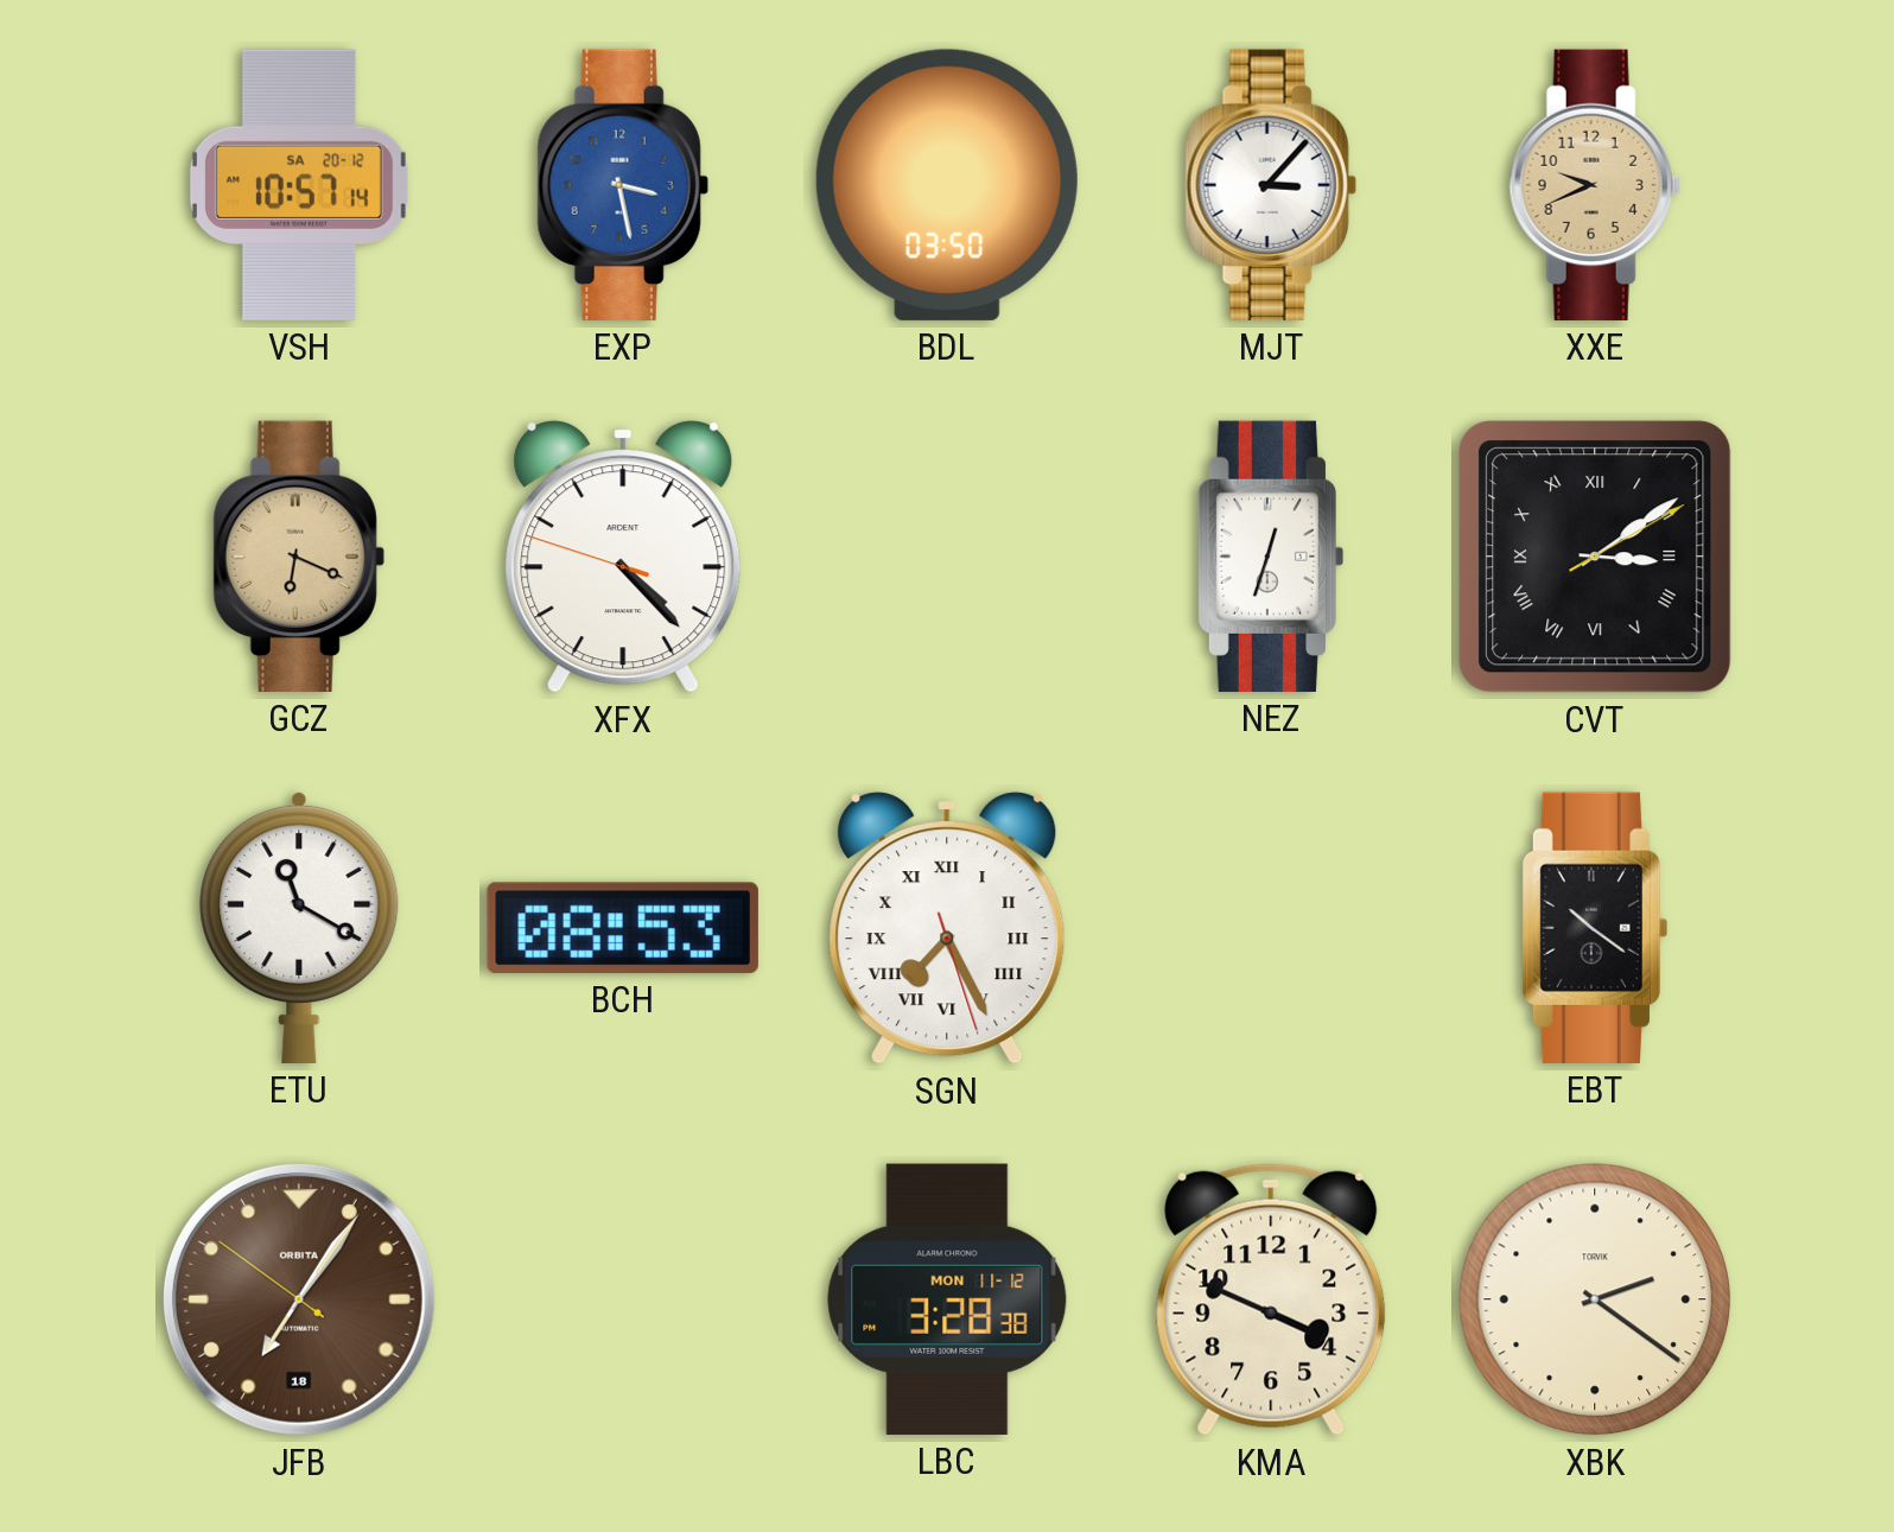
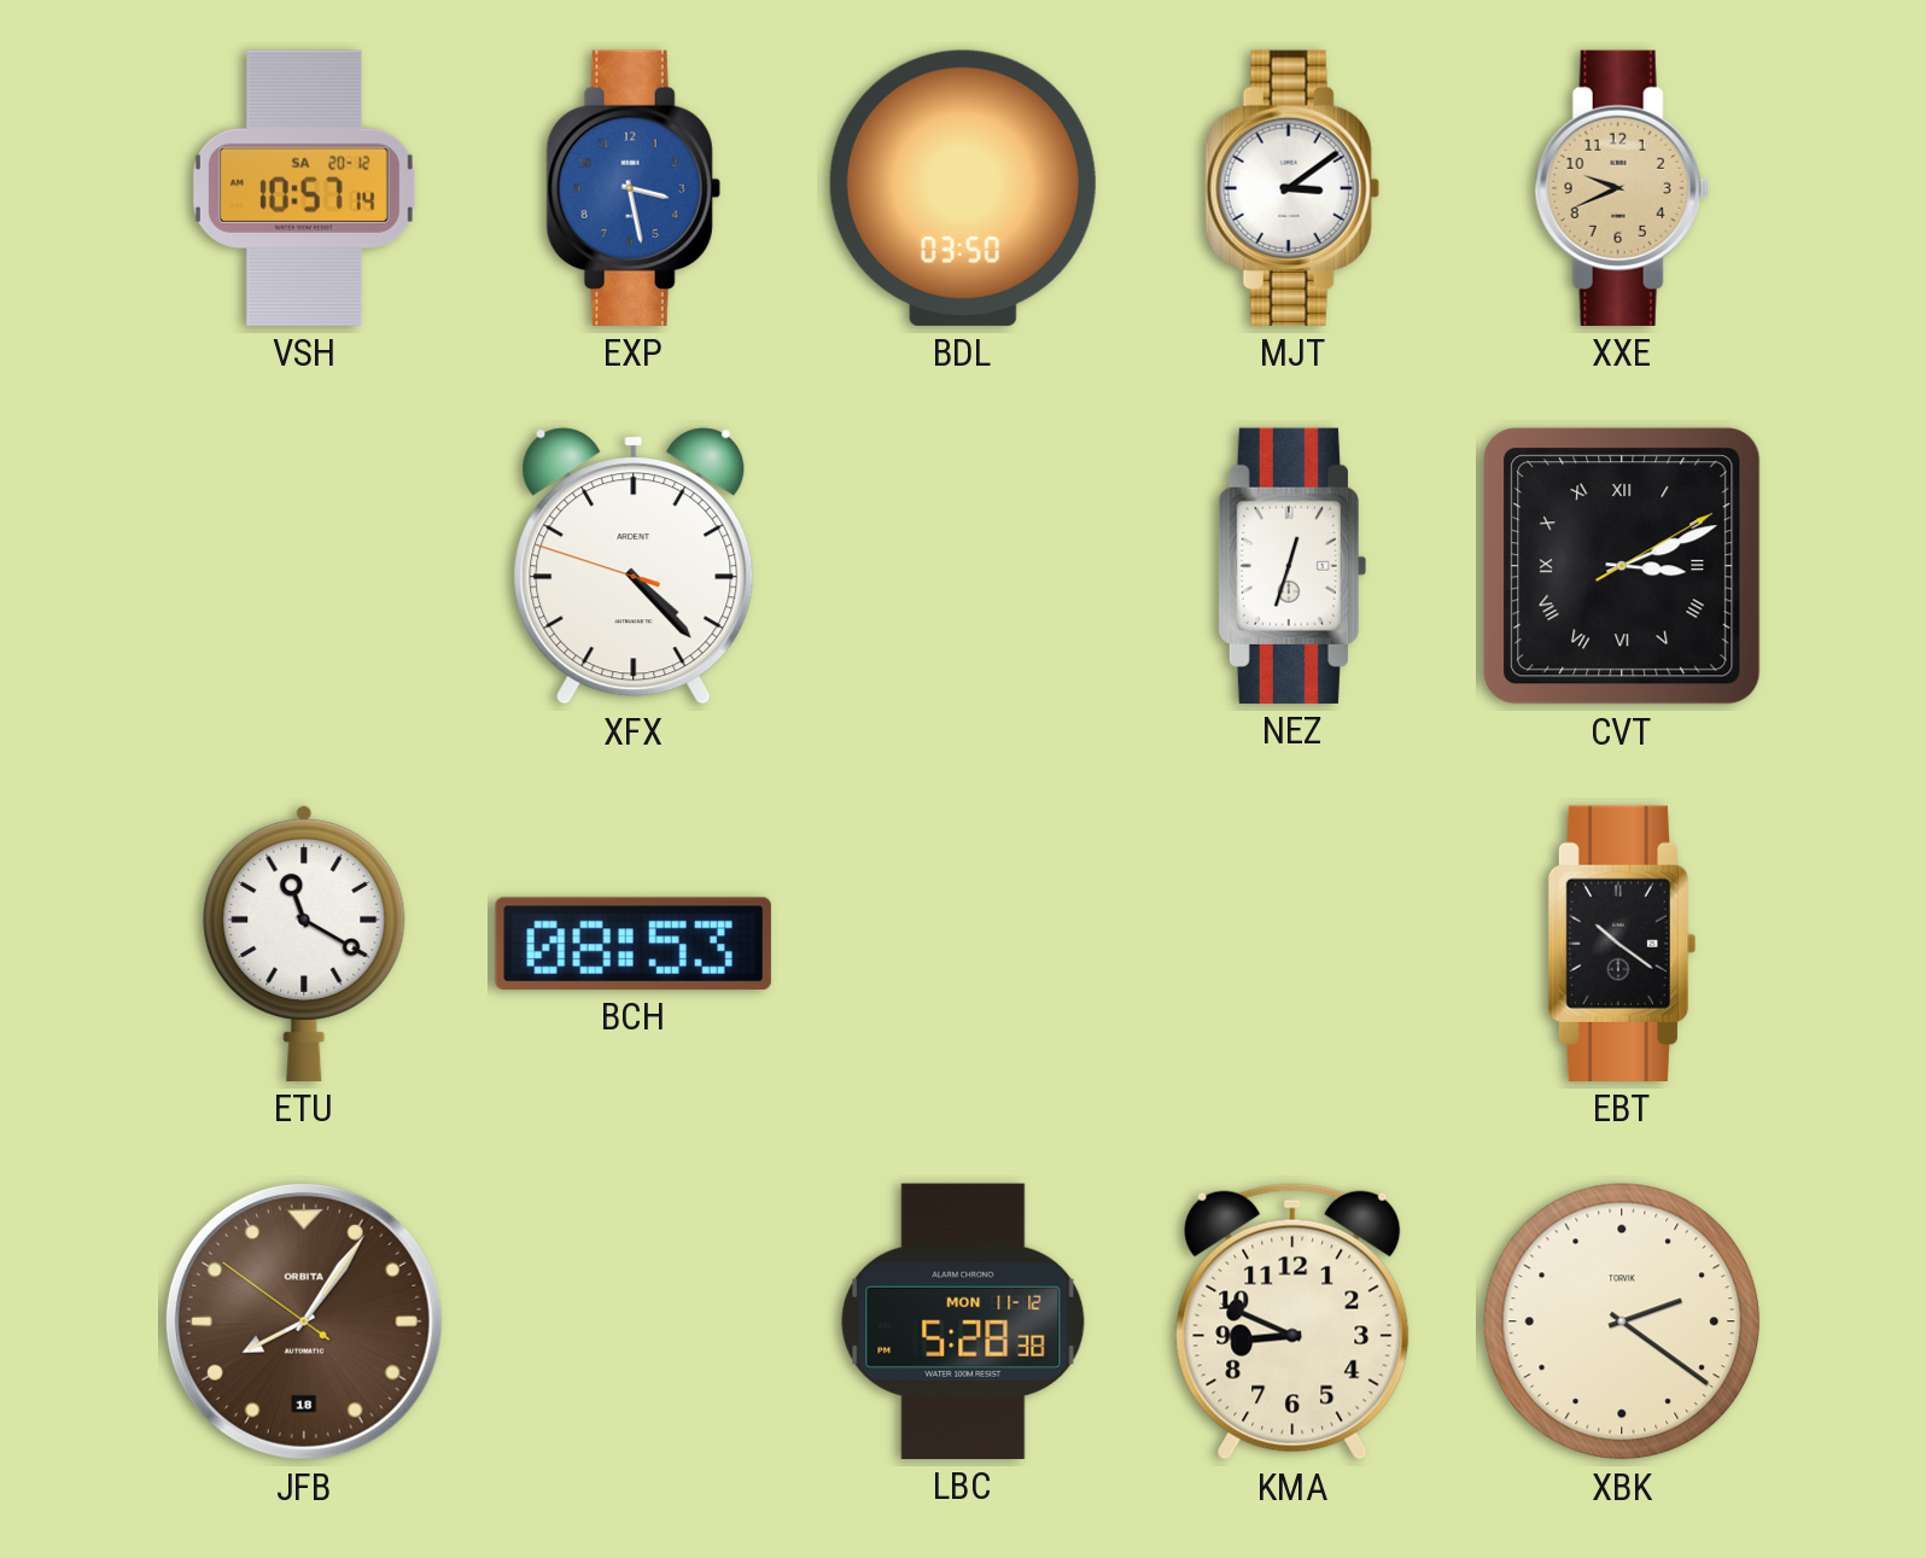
MJT: 3:07 -> 3:09 (1292, 188)
GCZ: 6:19 -> none (299, 557)
CVT: 3:09 -> 3:11 (1622, 566)
SGN: 7:25 -> none (947, 928)
JFB: 7:05 -> 8:05 (304, 1321)
LBC: 3:28 -> 5:28 (963, 1321)
KMA: 3:49 -> 8:49 (1292, 1321)
